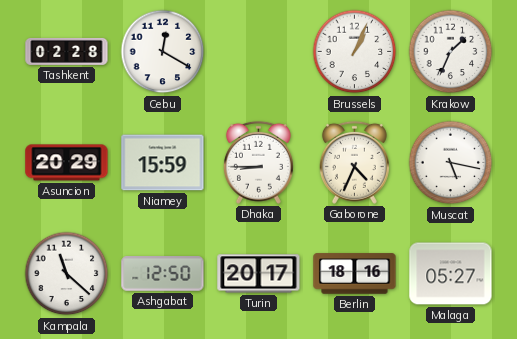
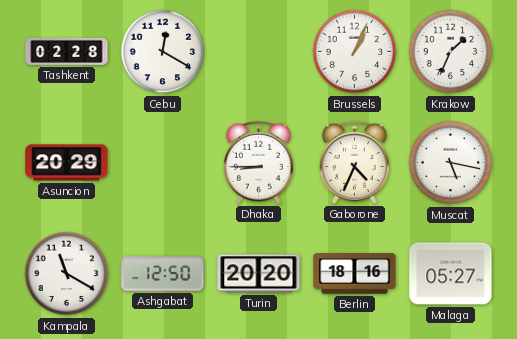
Niamey: 15:59 -> none (163, 163)
Kampala: 11:22 -> 11:20 (67, 274)
Turin: 20:17 -> 20:20 (259, 274)
